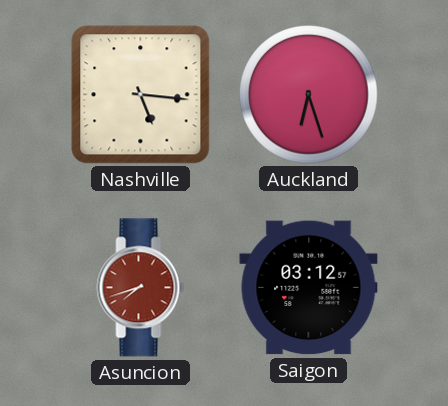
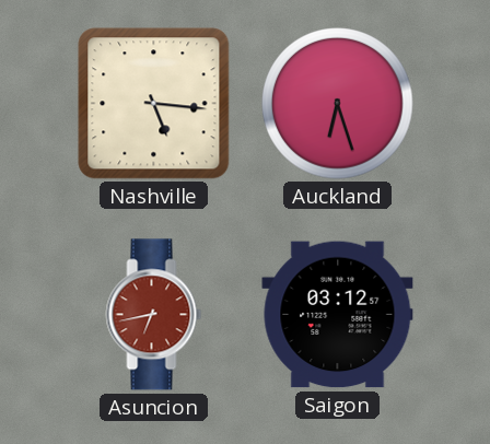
Asuncion: 7:42 -> 6:43 (154, 315)
